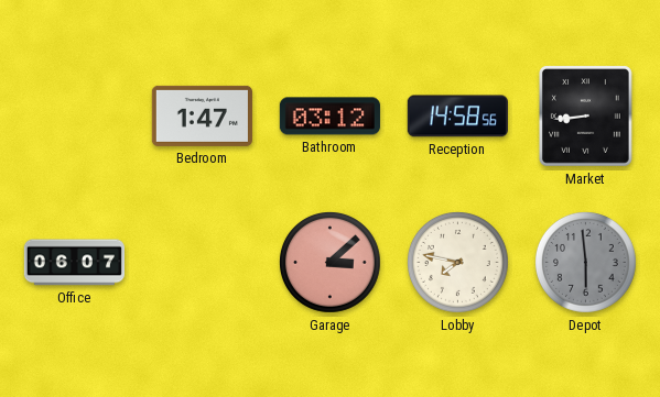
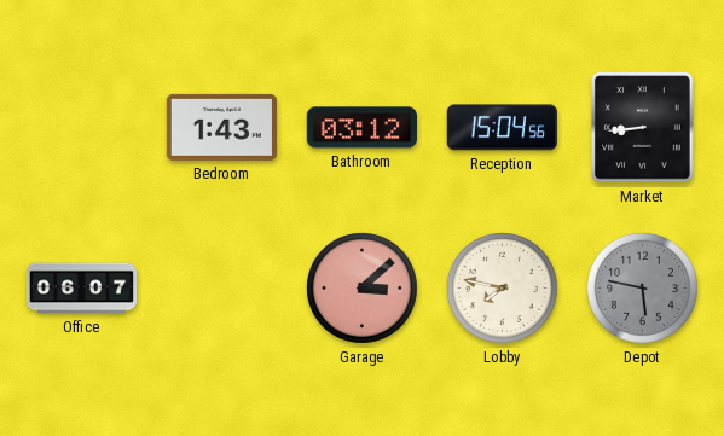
Bedroom: 1:47 -> 1:43 (221, 127)
Reception: 14:58 -> 15:04 (502, 128)
Depot: 5:59 -> 5:47 (643, 289)
